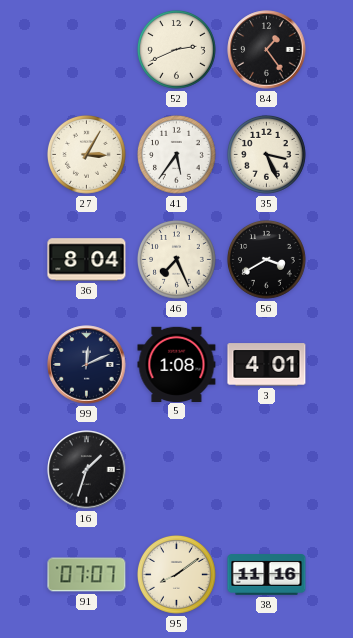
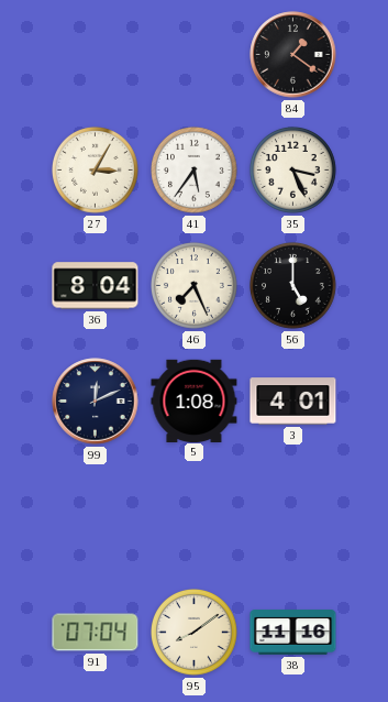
52: 2:41 -> none (177, 50)
84: 1:24 -> 1:21 (293, 55)
56: 3:40 -> 5:00 (293, 286)
16: 1:33 -> none (87, 470)
91: 07:07 -> 07:04 (96, 633)
